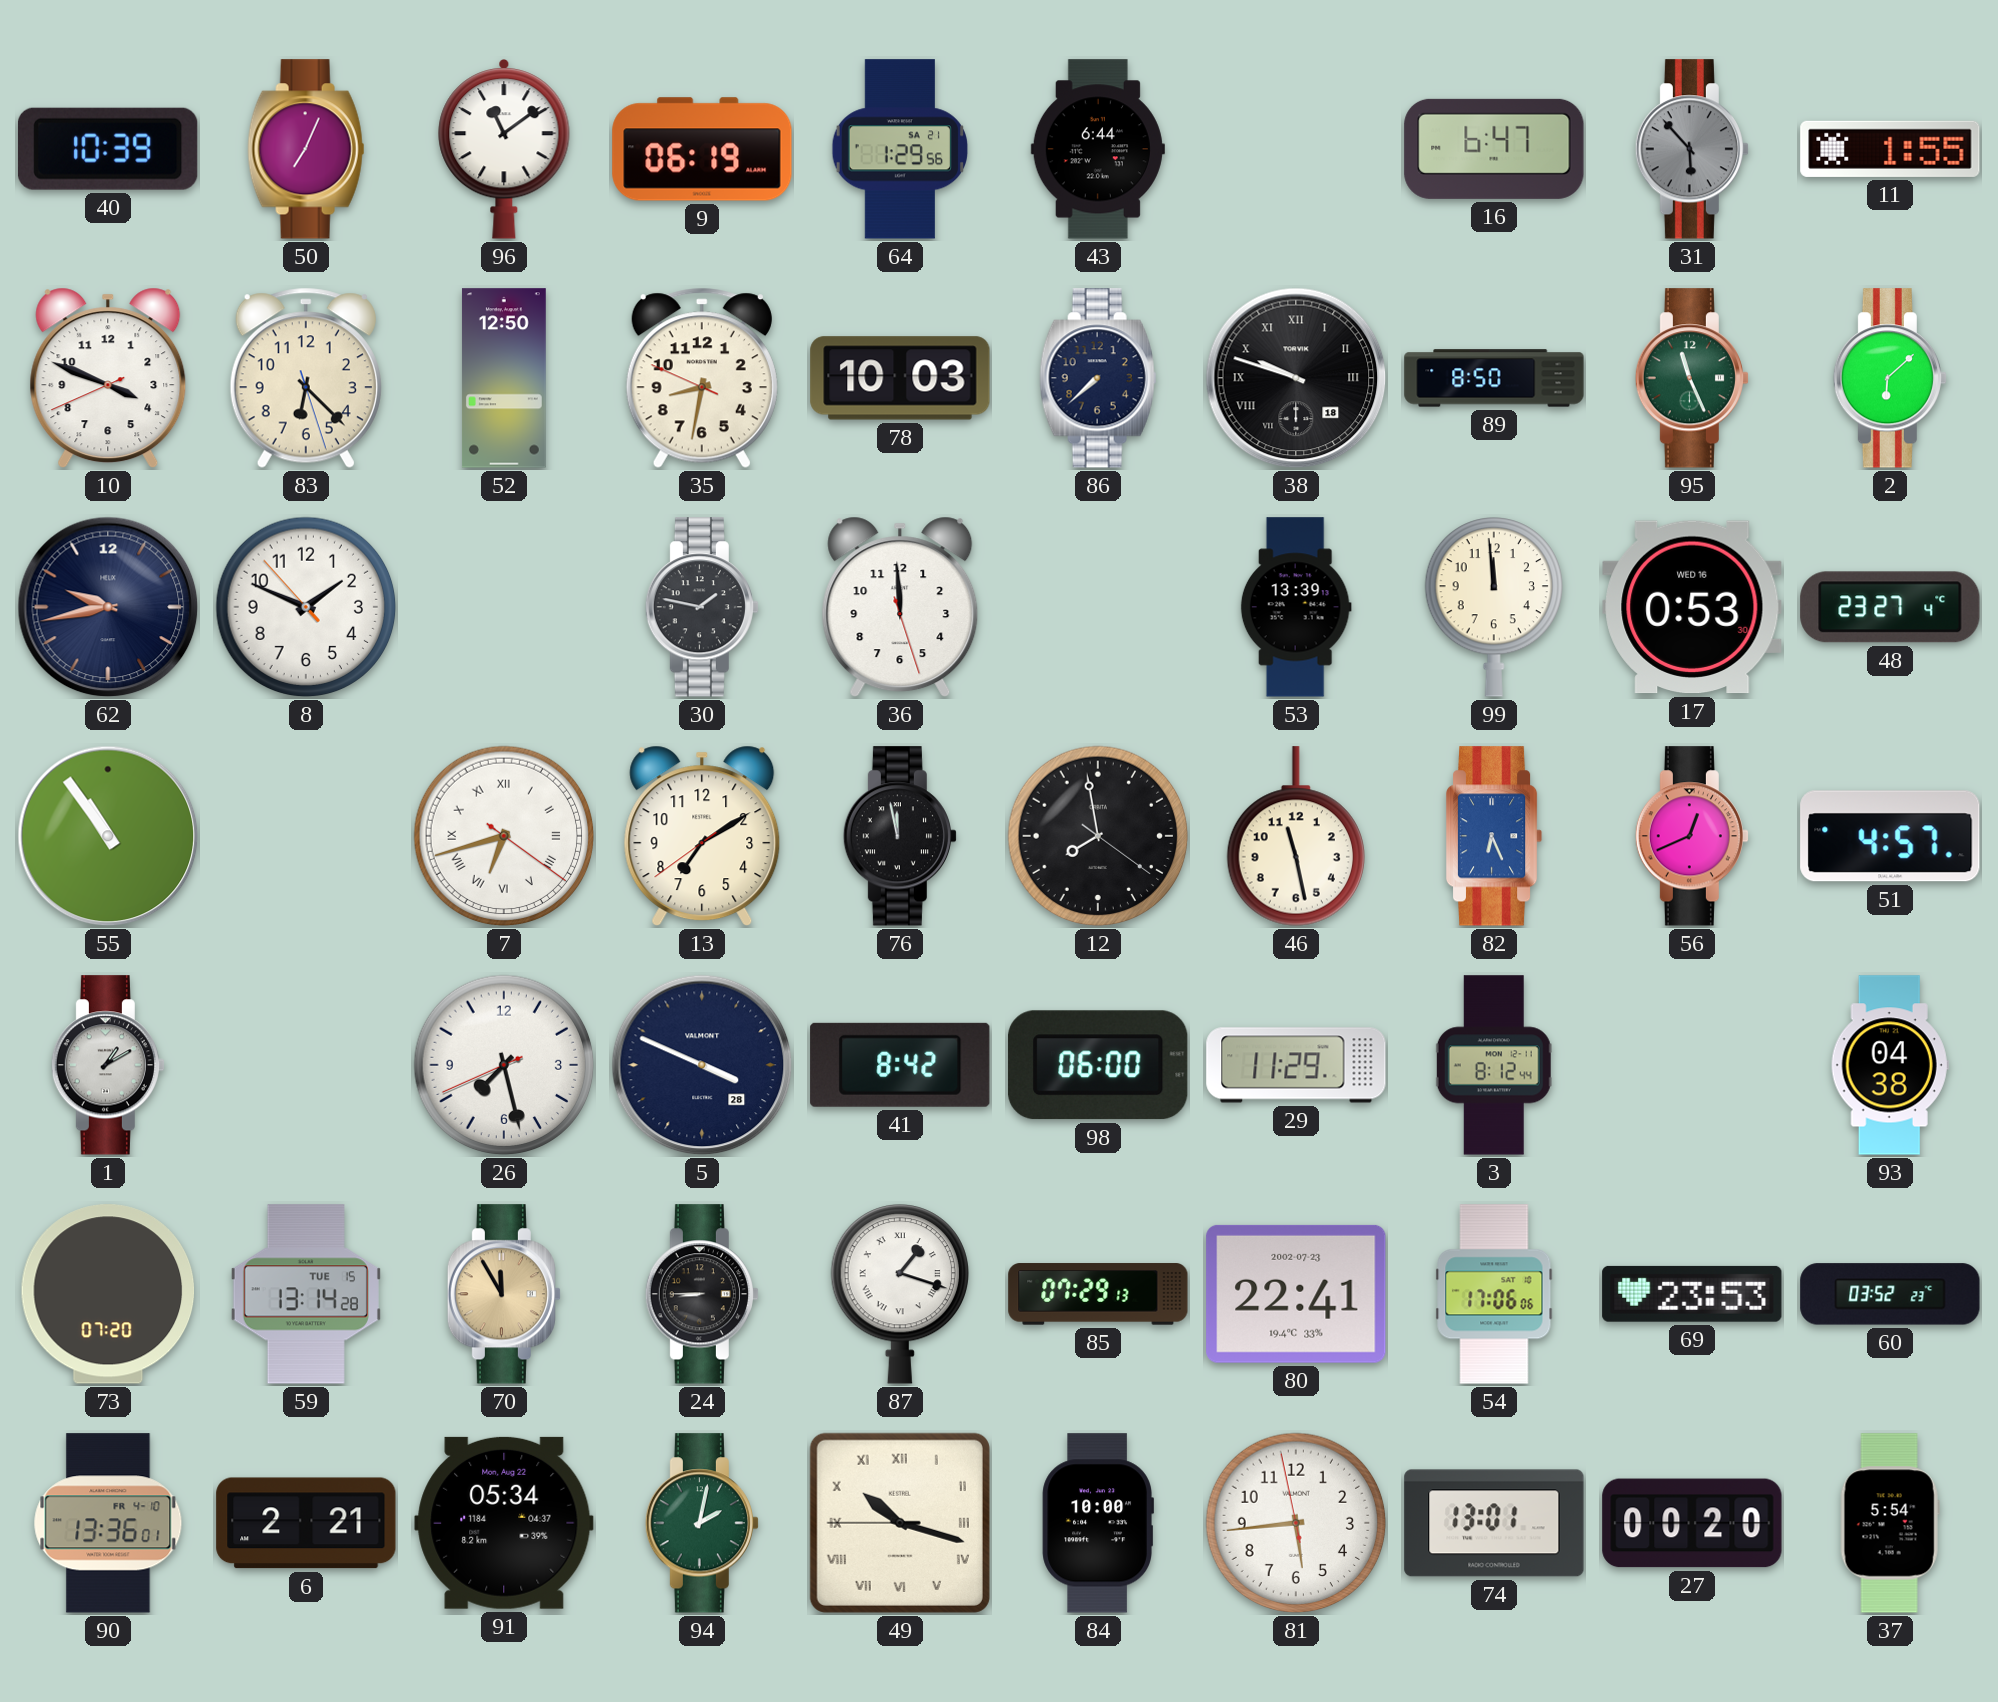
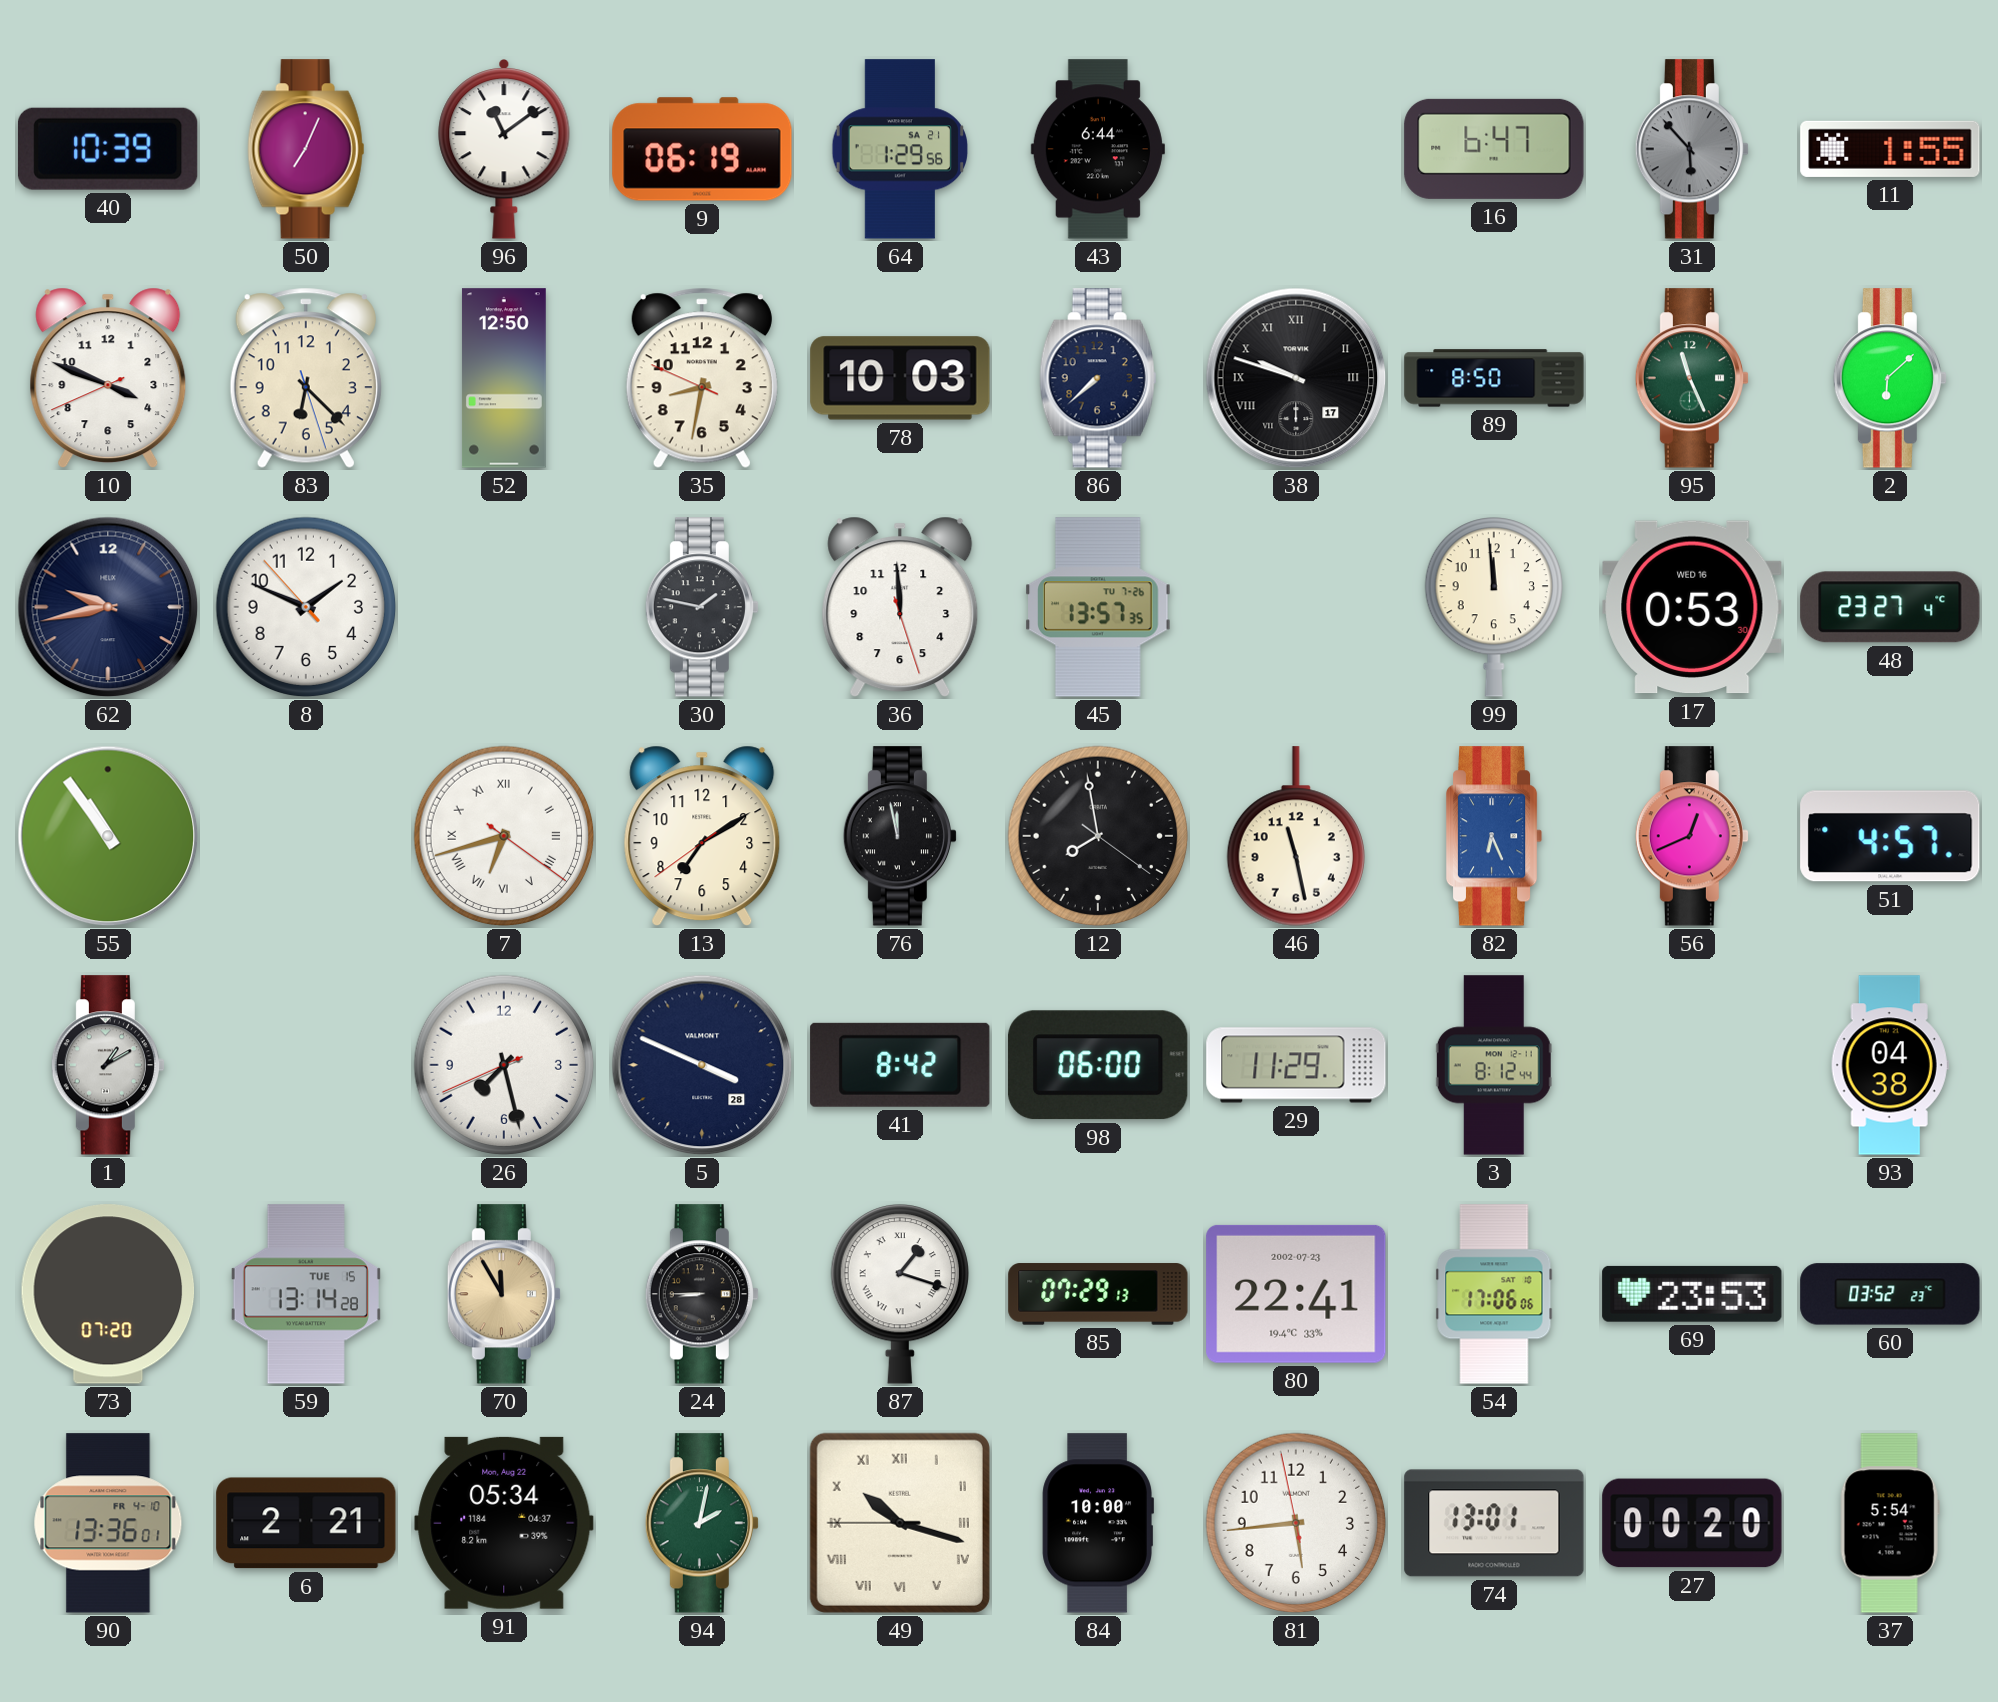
38 date: 18 -> 17 (1296, 378)
45: none -> 13:57 (1098, 607)
53: 13:39 -> none (1296, 607)
